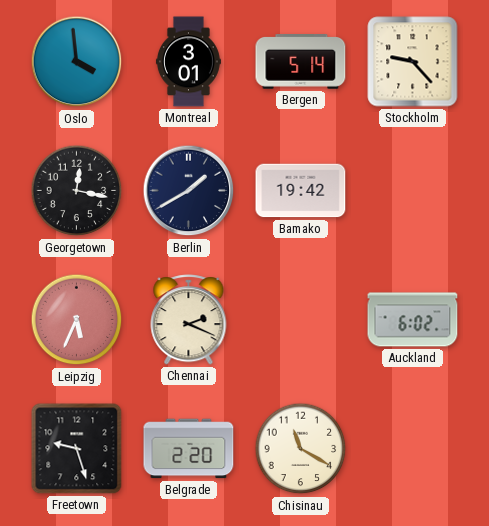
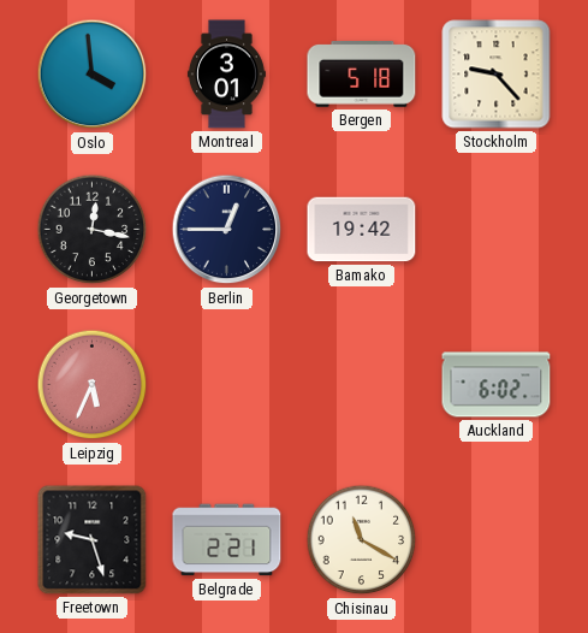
Bergen: 5:14 -> 5:18 (362, 75)
Berlin: 1:40 -> 12:45 (227, 230)
Chennai: 2:19 -> none (189, 320)
Belgrade: 2:20 -> 2:21 (227, 540)
